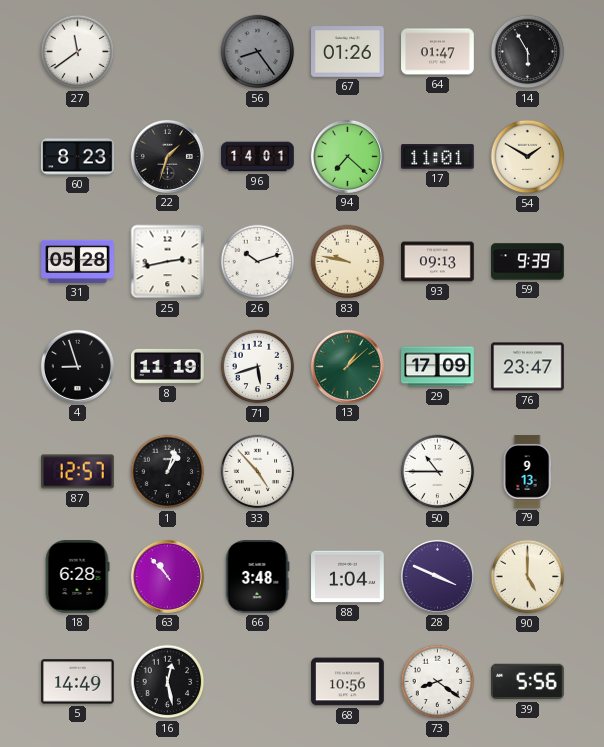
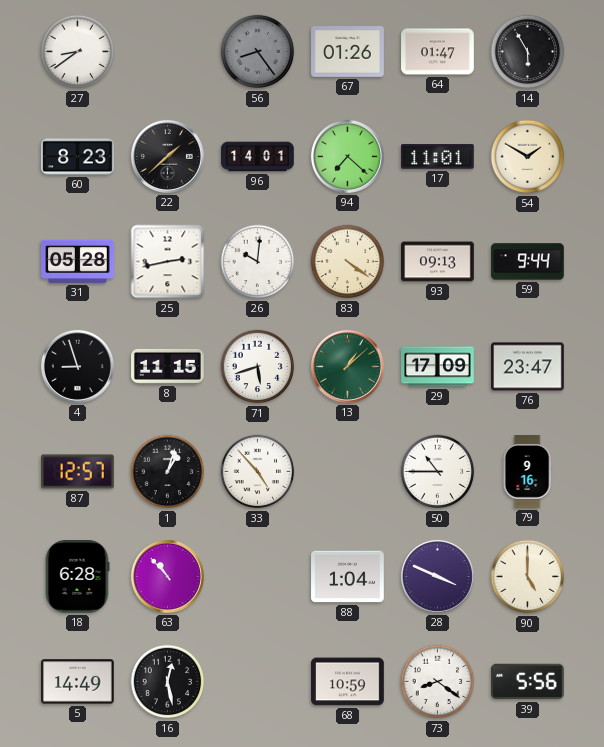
27: 11:39 -> 8:39 (78, 52)
22: 1:33 -> 1:38 (167, 156)
26: 10:12 -> 10:01 (258, 262)
83: 9:47 -> 4:21 (348, 262)
59: 9:39 -> 9:44 (528, 262)
8: 11:19 -> 11:15 (168, 366)
79: 9:13 -> 9:16 (527, 472)
66: 3:48 -> none (257, 577)
68: 10:56 -> 10:59 (348, 682)
